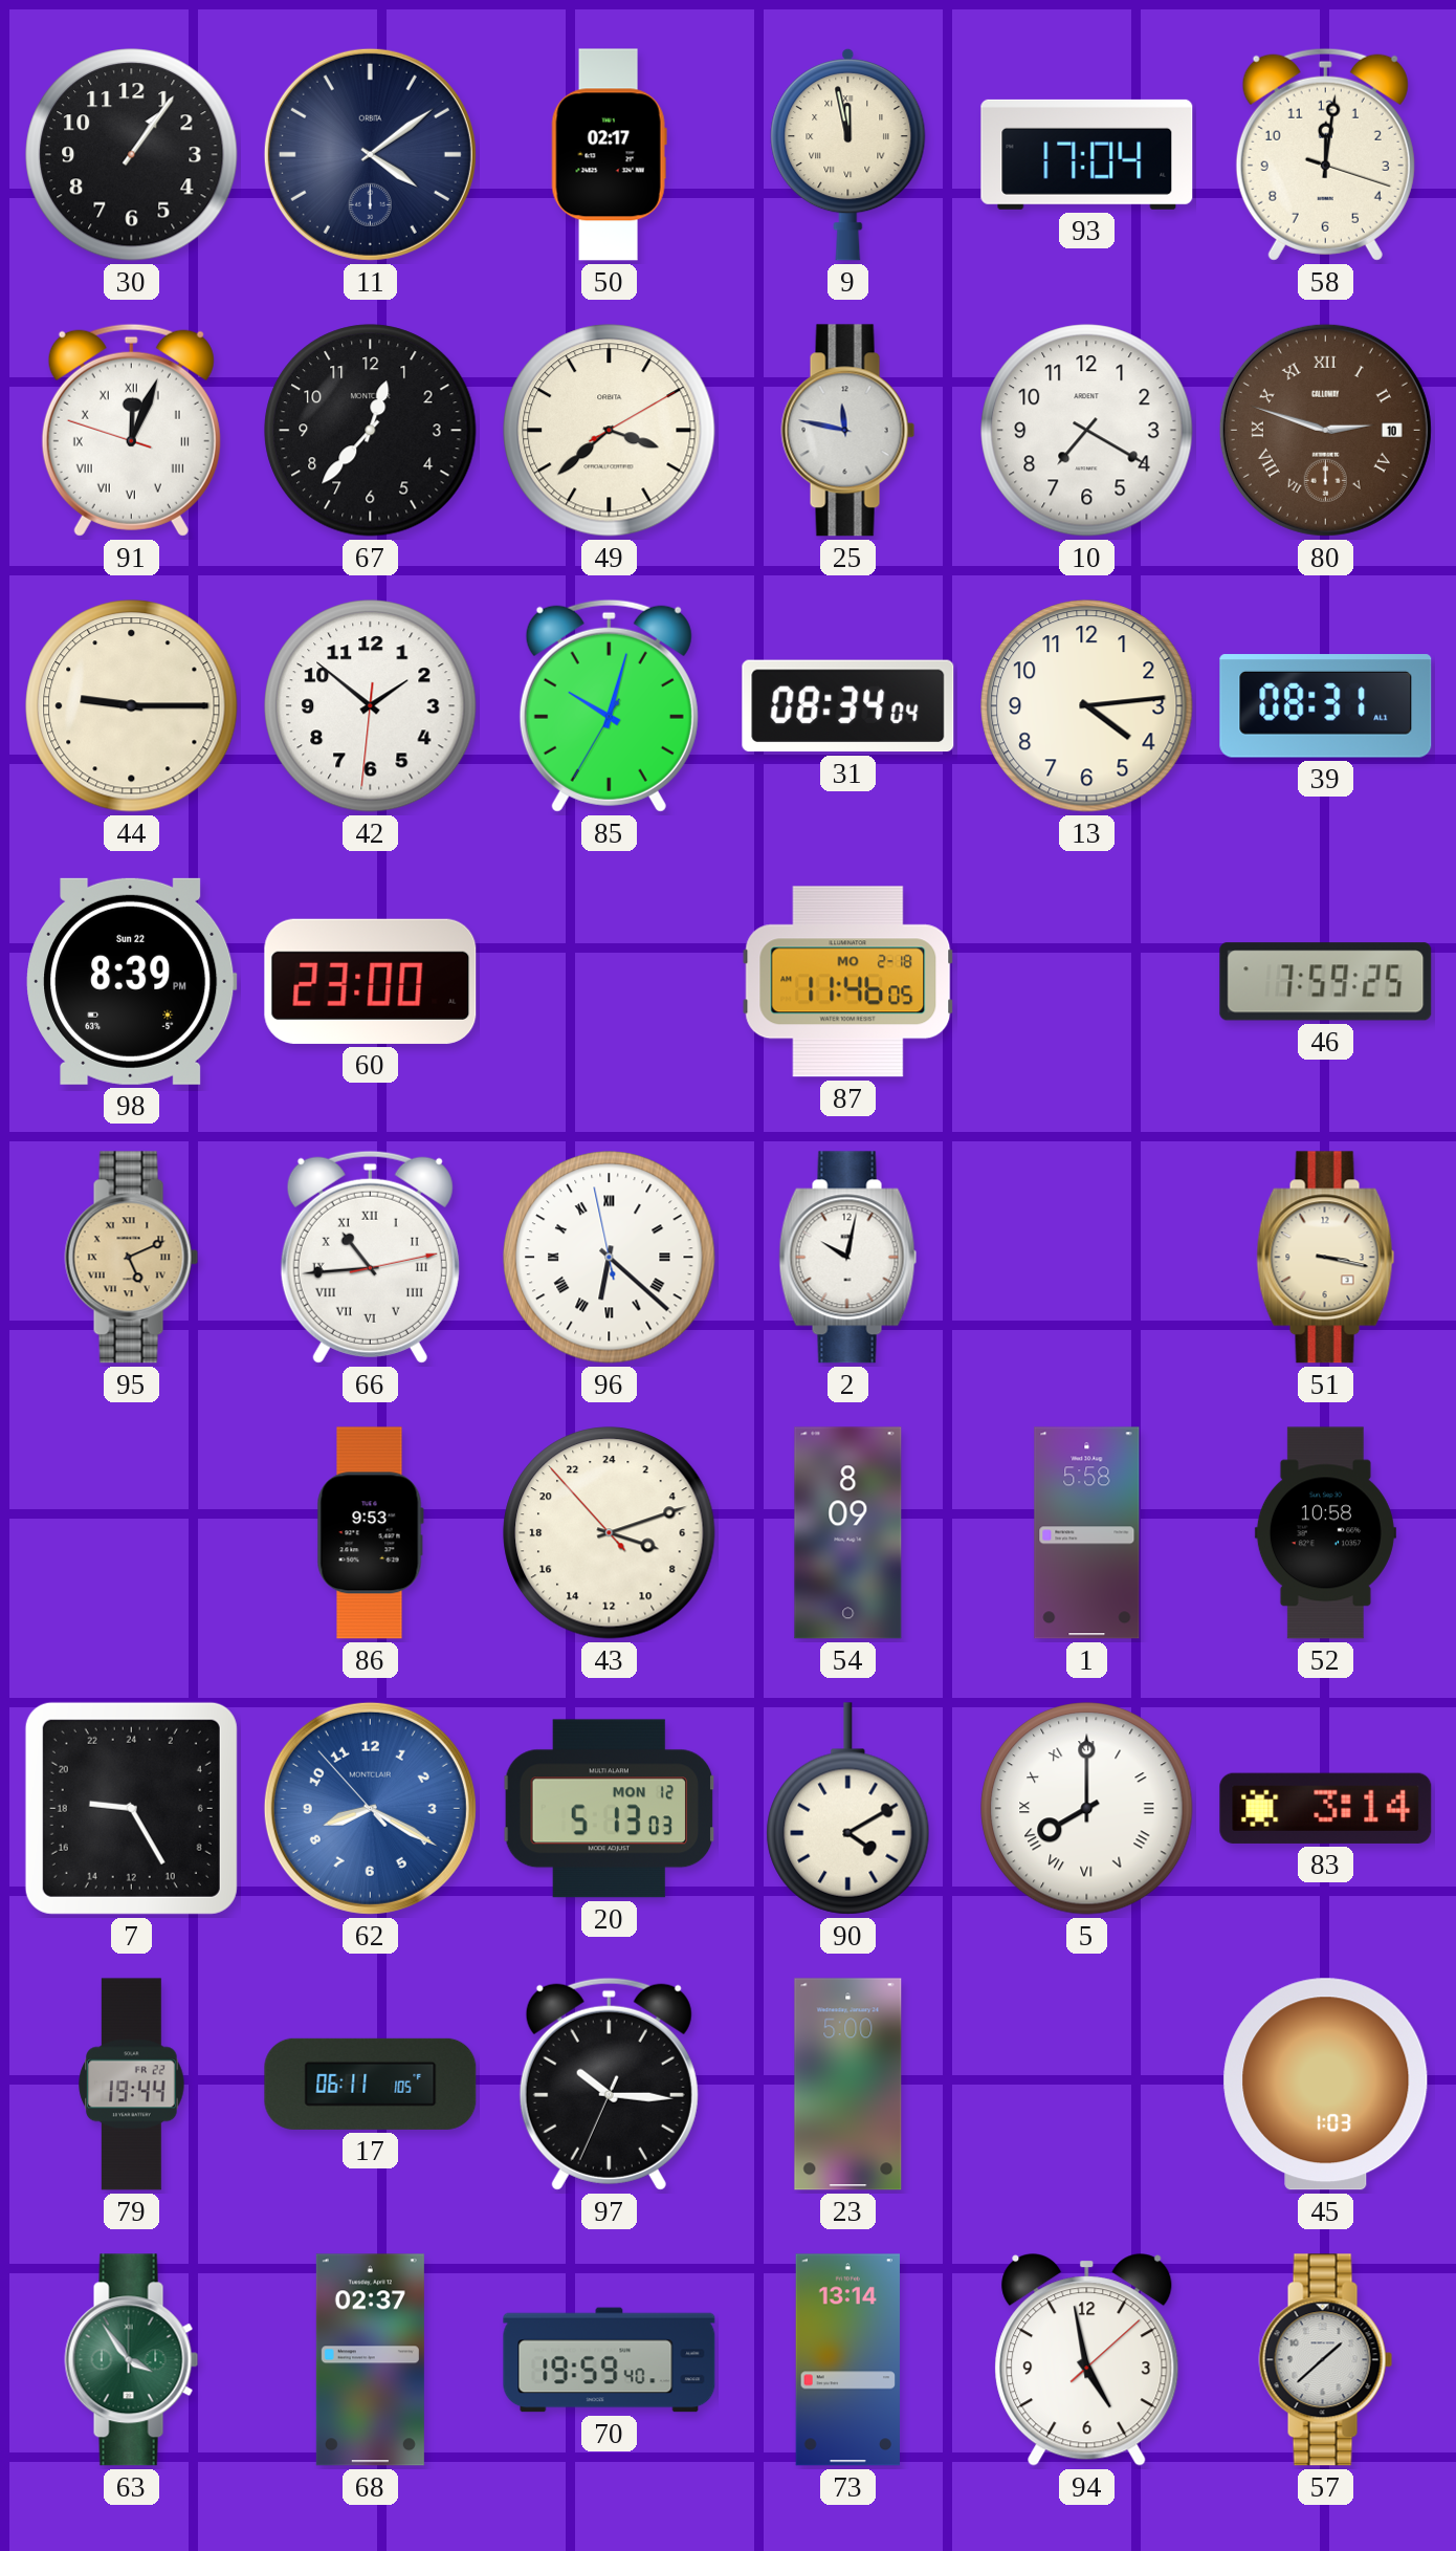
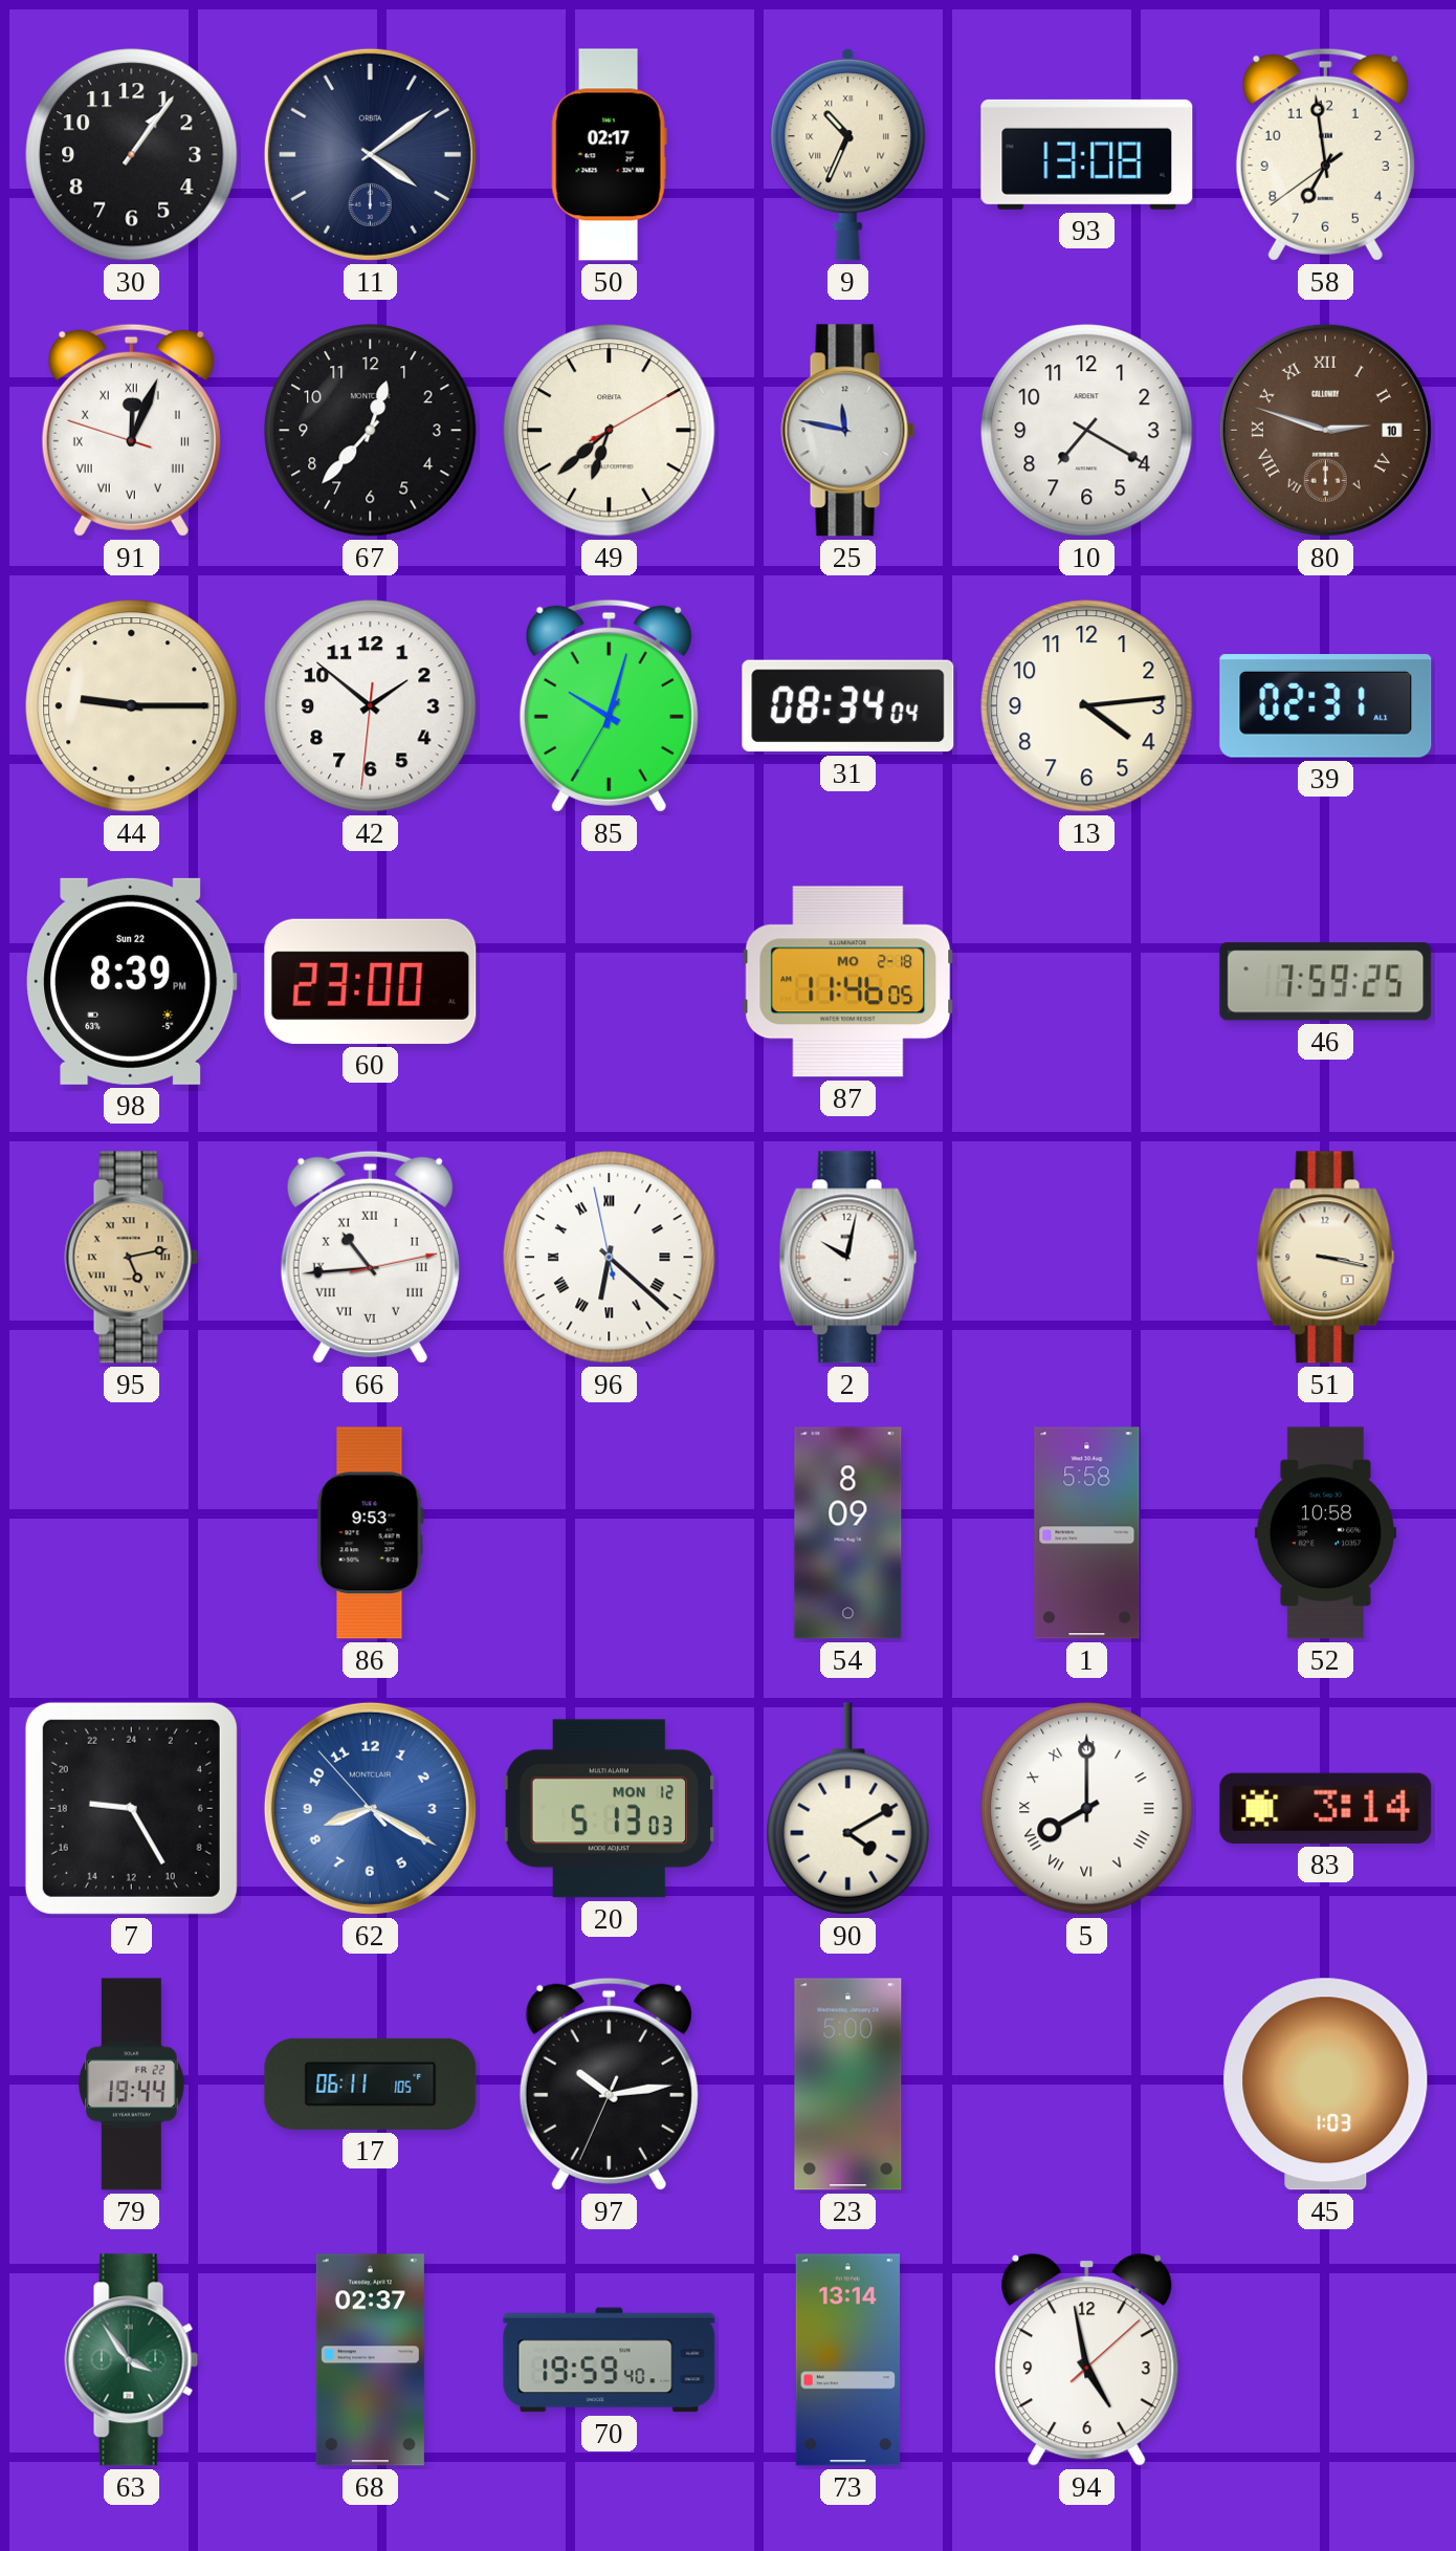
9: 11:58 -> 10:34 (848, 154)
93: 17:04 -> 13:08 (1087, 154)
58: 12:01 -> 6:58 (1325, 154)
49: 3:38 -> 6:38 (610, 431)
39: 08:31 -> 02:31 (1326, 706)
95: 5:11 -> 5:13 (132, 1258)
43: 7:11 -> none (610, 1533)
97: 10:15 -> 10:13 (609, 2084)
57: 1:38 -> none (1326, 2360)
